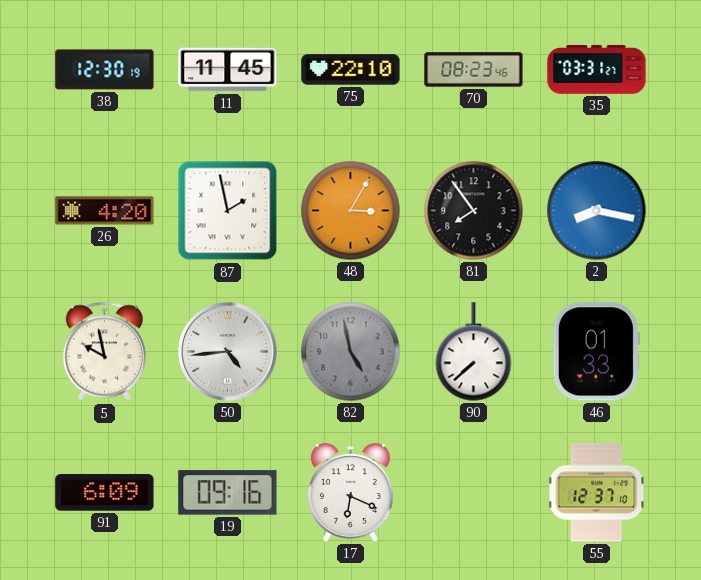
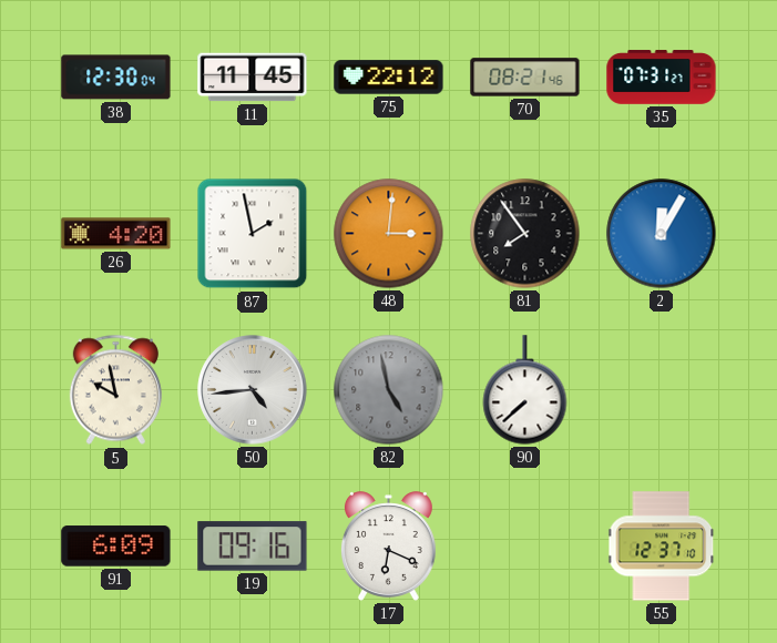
38: 12:30:19 -> 12:30:04 (116, 78)
75: 22:10 -> 22:12 (389, 78)
70: 08:23 -> 08:21 (525, 78)
35: 03:31 -> 07:31 (662, 78)
48: 3:05 -> 3:01 (389, 234)
2: 8:17 -> 12:05 (662, 234)
46: 01:33 -> none (596, 352)
